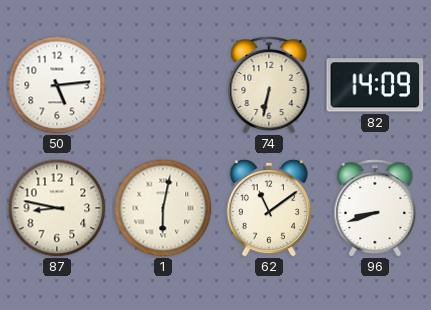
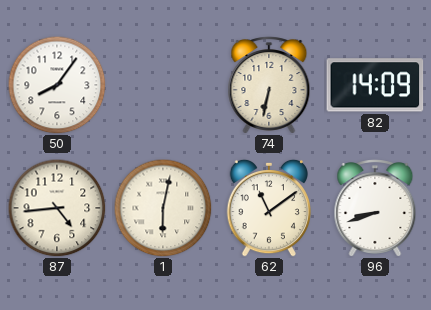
50: 5:14 -> 8:06 (57, 85)
87: 8:47 -> 4:44 (57, 208)
